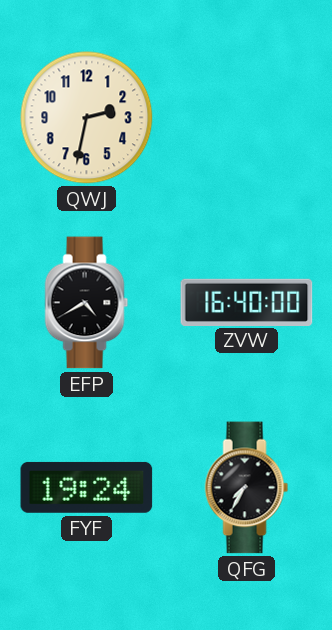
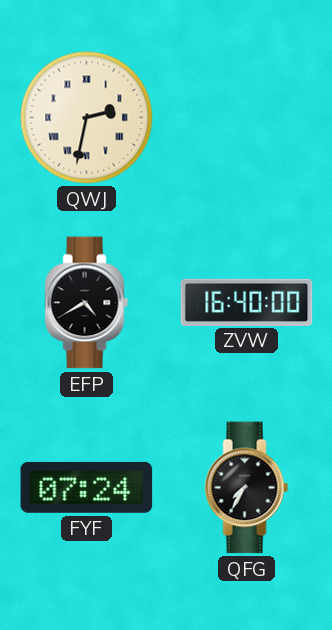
QWJ numerals: Arabic -> Roman (87, 118)
FYF: 19:24 -> 07:24 (87, 487)
